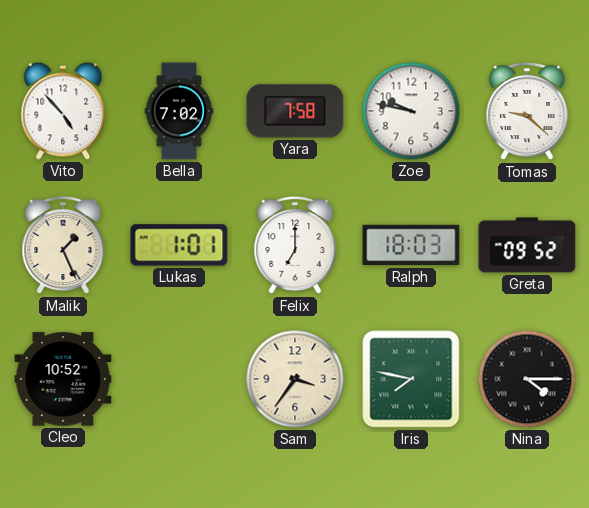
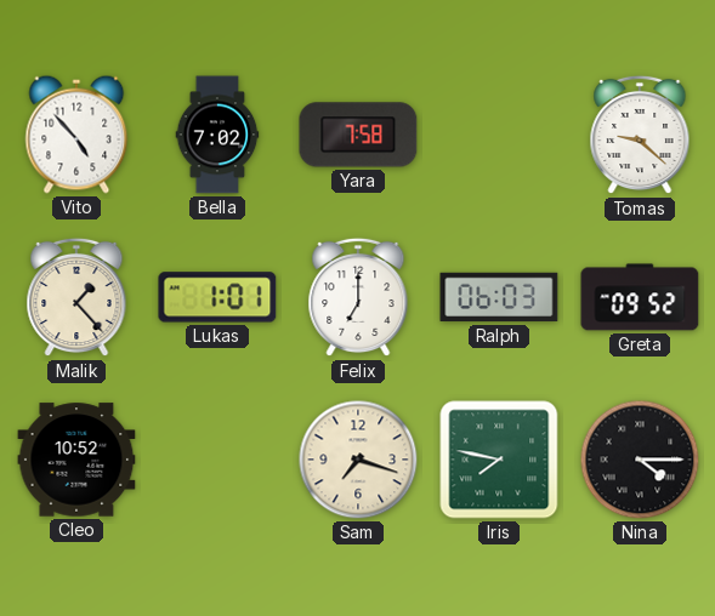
Zoe: 9:47 -> none (411, 111)
Malik: 1:26 -> 1:23 (76, 297)
Ralph: 18:03 -> 06:03 (499, 297)
Sam: 3:36 -> 7:18 (358, 460)
